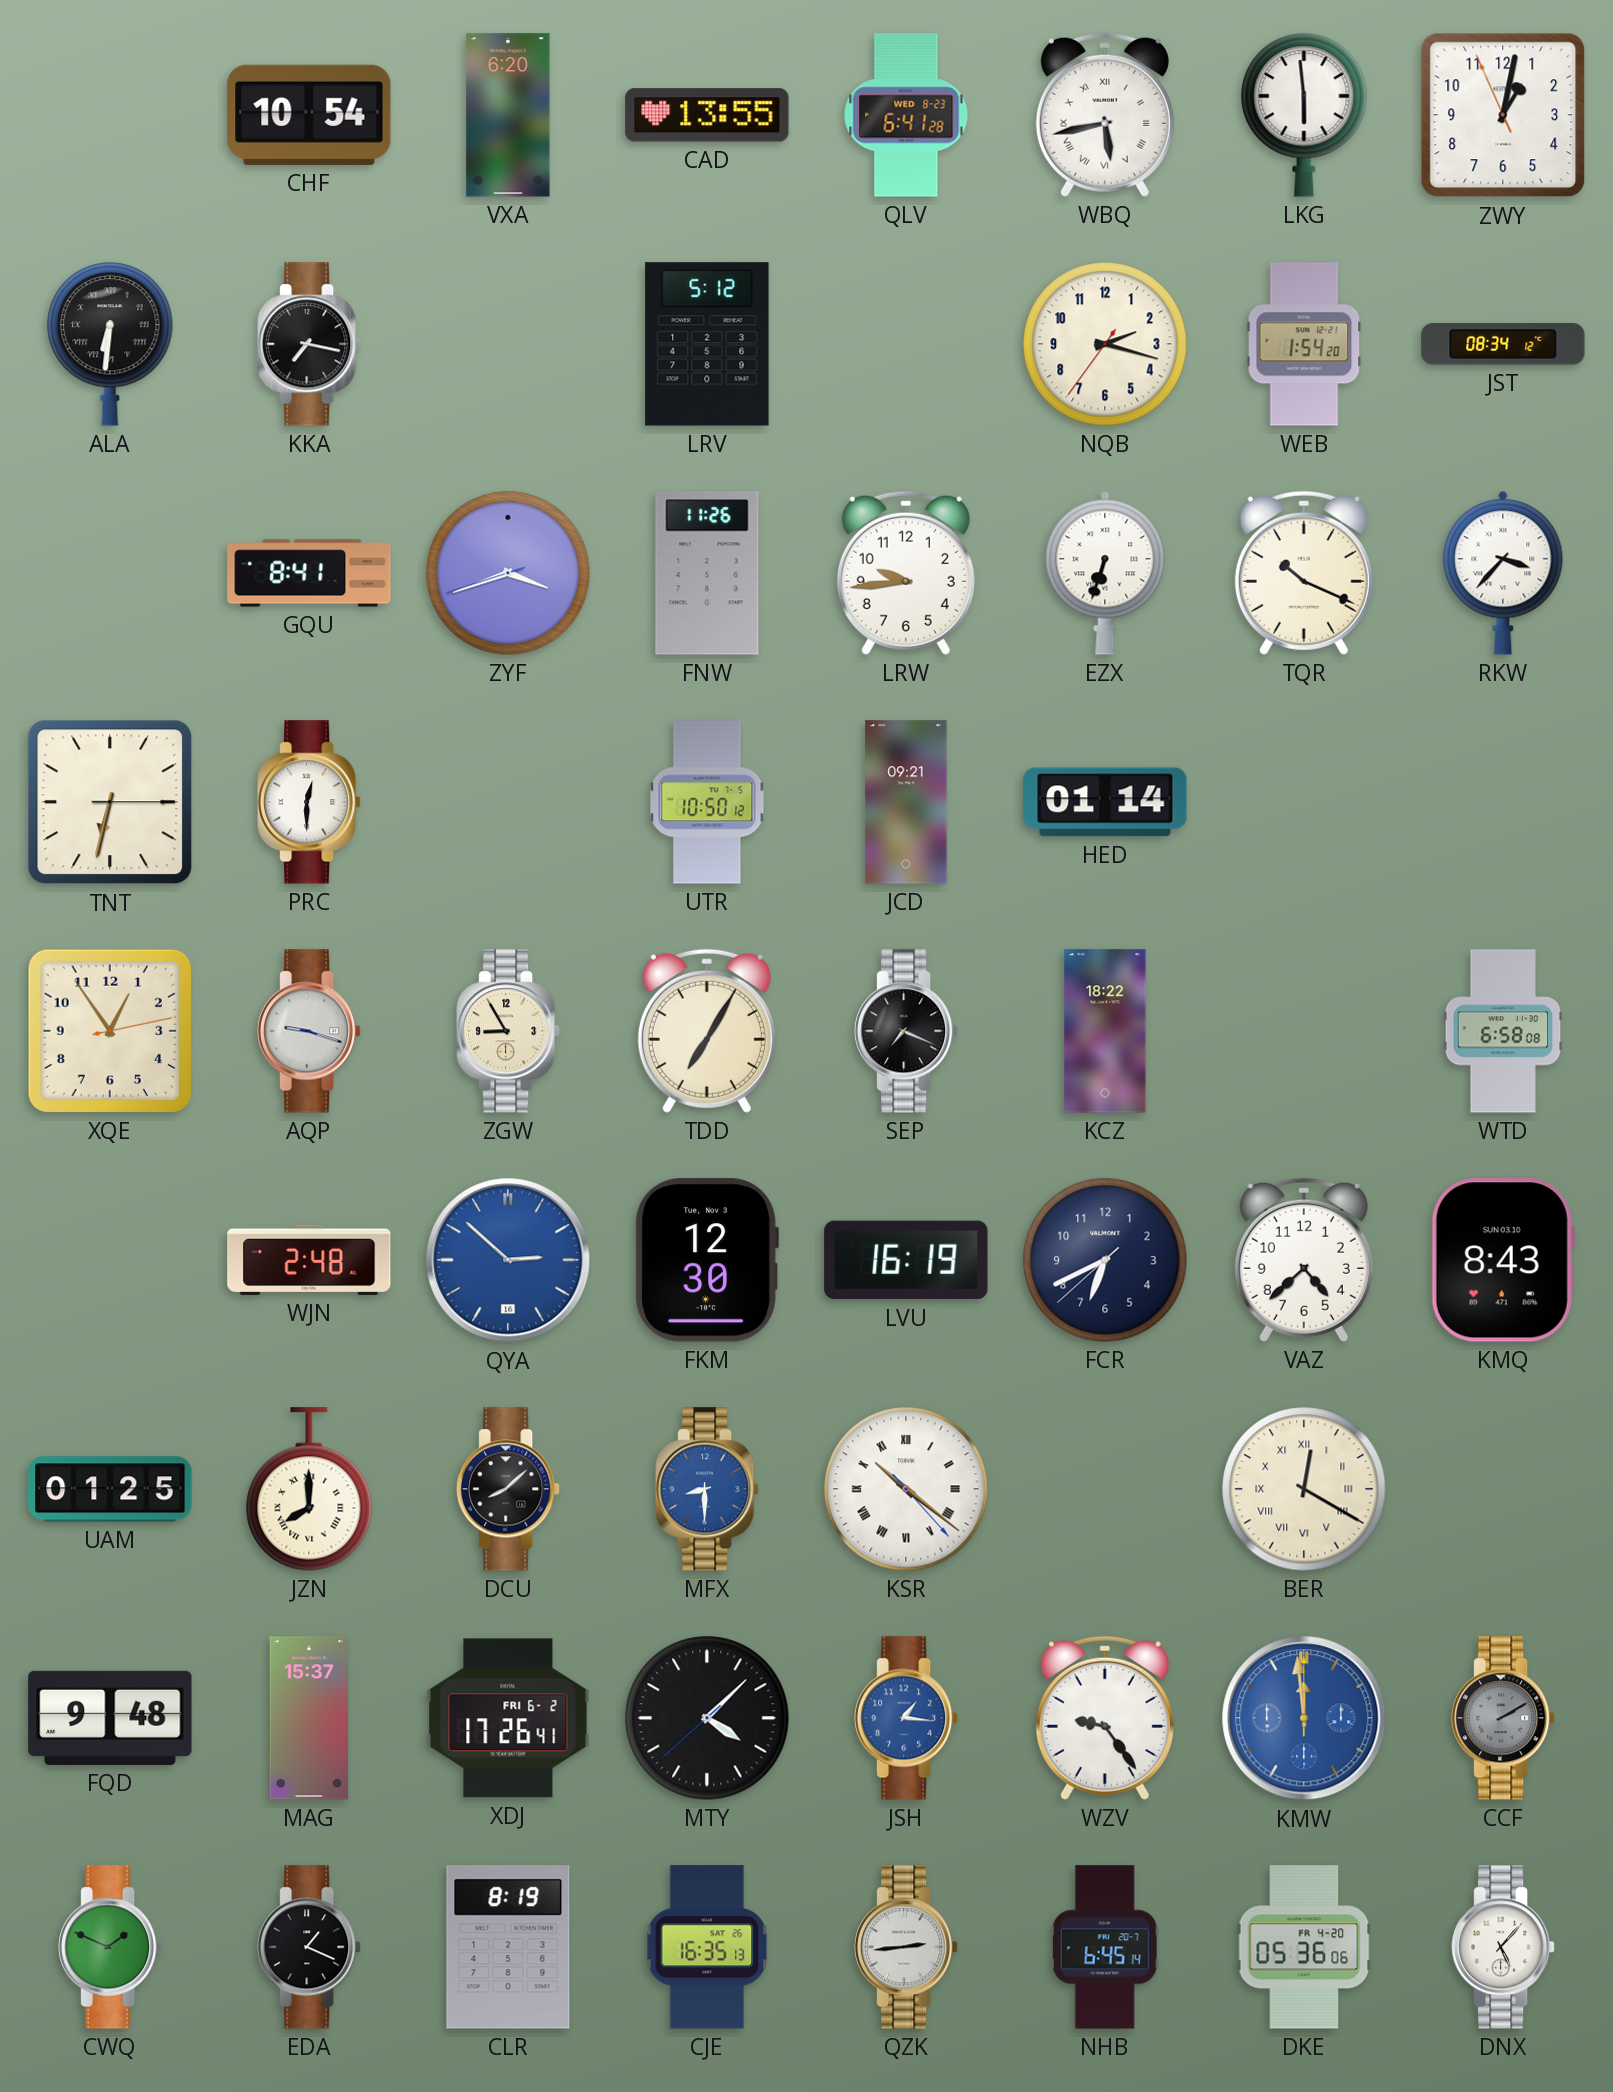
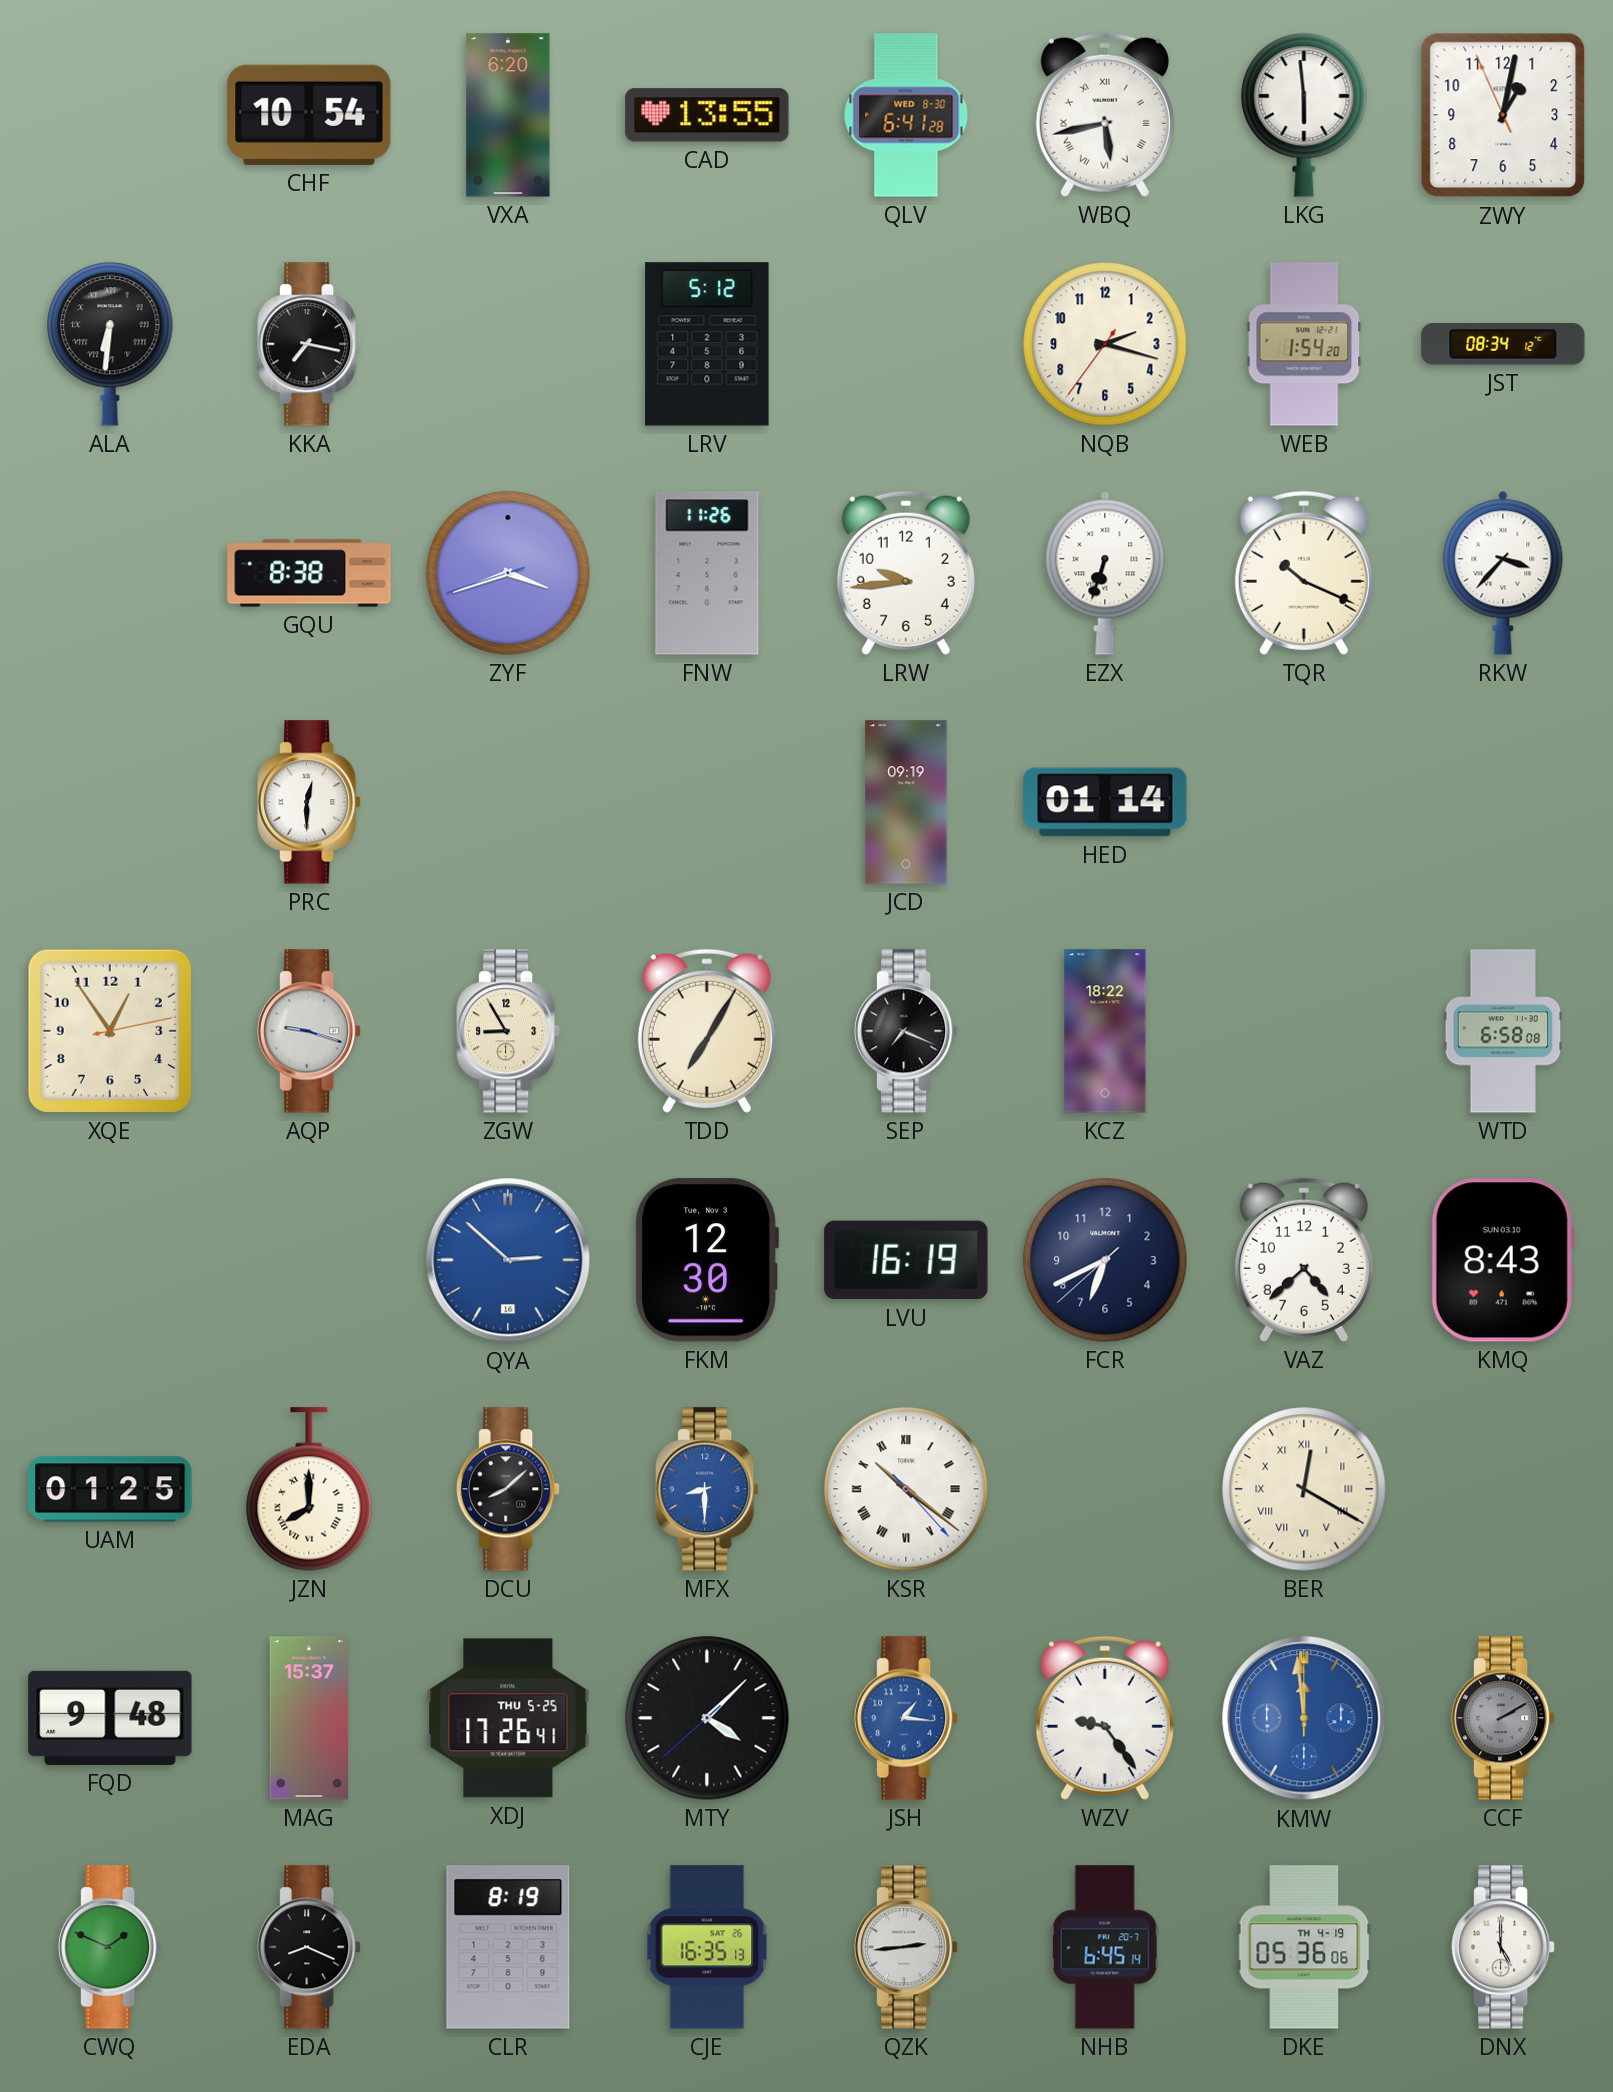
QLV date: WED 8-23 -> WED 8-30 (906, 115)
GQU: 8:41 -> 8:38 (309, 573)
TNT: 6:32 -> none (110, 802)
UTR: 10:50 -> none (707, 802)
JCD: 09:21 -> 09:19 (906, 802)
WJN: 2:48 -> none (309, 1260)
XDJ date: FRI 6-2 -> THU 5-25 (508, 1718)
EDA: 1:19 -> 8:19 (310, 1947)
DKE date: FR 4-20 -> TH 4-19 (1304, 1947)
DNX: 5:07 -> 5:00 (1504, 1947)
